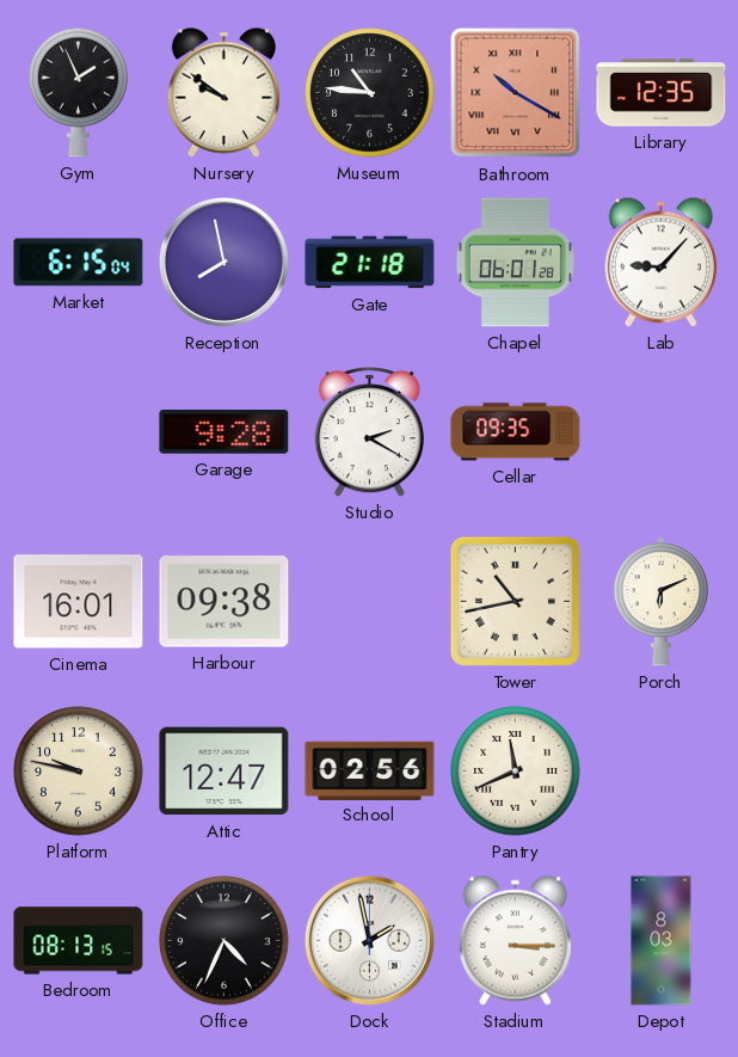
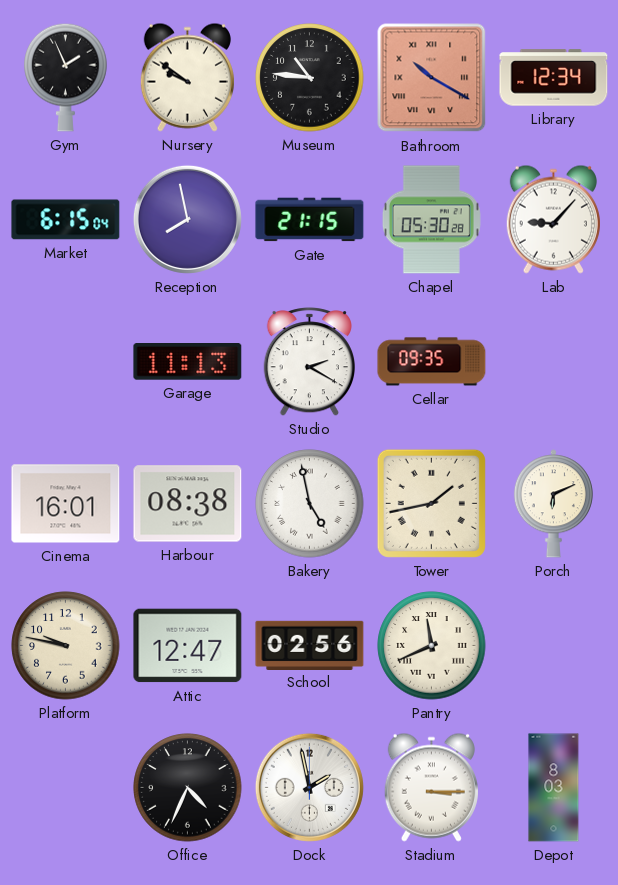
Library: 12:35 -> 12:34 (554, 78)
Gate: 21:18 -> 21:15 (310, 220)
Chapel: 06:01 -> 05:30 (431, 220)
Garage: 9:28 -> 11:13 (188, 362)
Harbour: 09:38 -> 08:38 (188, 504)
Bakery: none -> 4:58 (310, 504)
Tower: 10:43 -> 1:43 (431, 503)
Bedroom: 08:13 -> none (79, 941)
